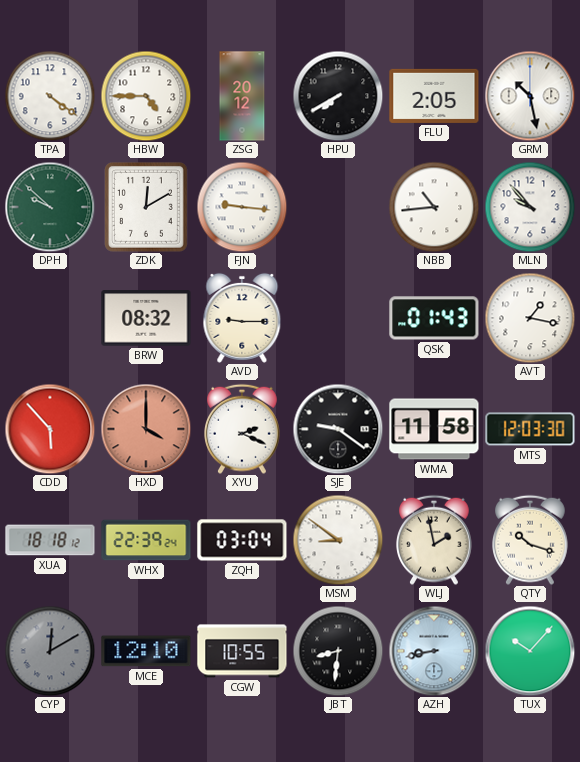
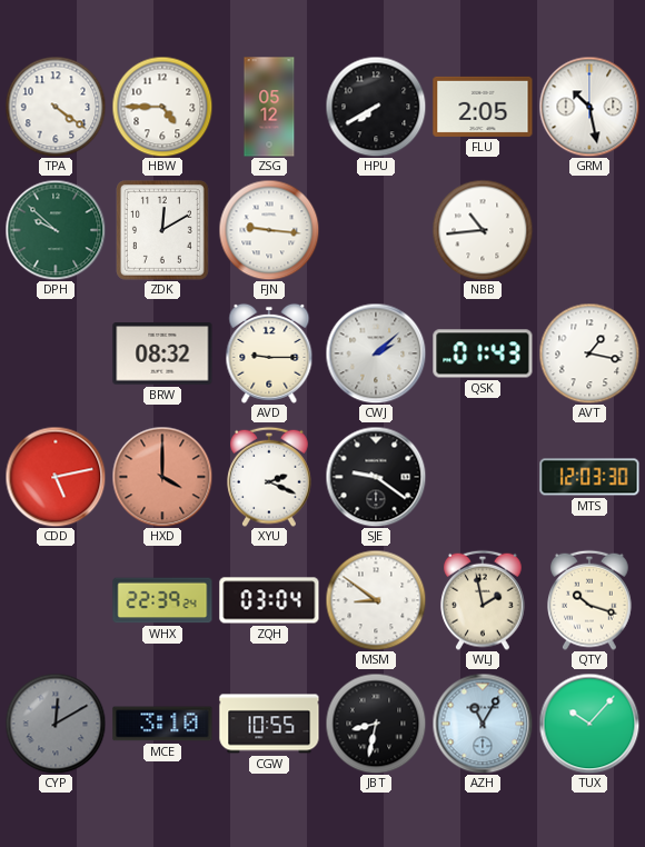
ZSG: 20:12 -> 05:12 (269, 107)
MLN: 9:53 -> none (530, 207)
CWJ: none -> 2:08 (376, 353)
CDD: 5:53 -> 5:13 (56, 477)
WMA: 11:58 -> none (434, 429)
XUA: 18:18 -> none (50, 540)
MCE: 12:10 -> 3:10 (162, 724)
JBT: 8:31 -> 8:32 (376, 724)
AZH: 8:43 -> 11:05 (483, 724)
